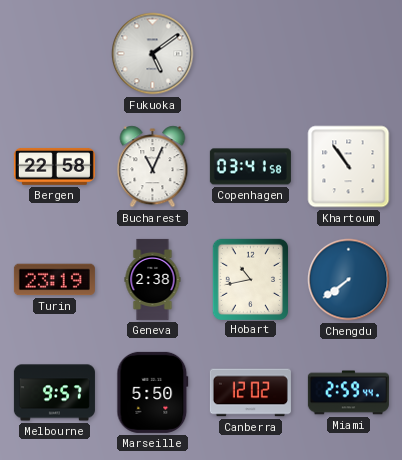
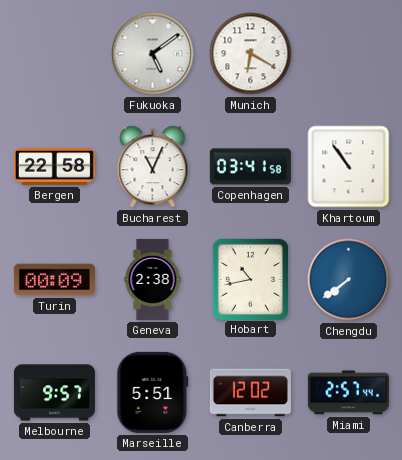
Munich: none -> 6:20 (251, 54)
Turin: 23:19 -> 00:09 (54, 280)
Marseille: 5:50 -> 5:51 (153, 392)
Miami: 2:59 -> 2:57 (348, 393)
